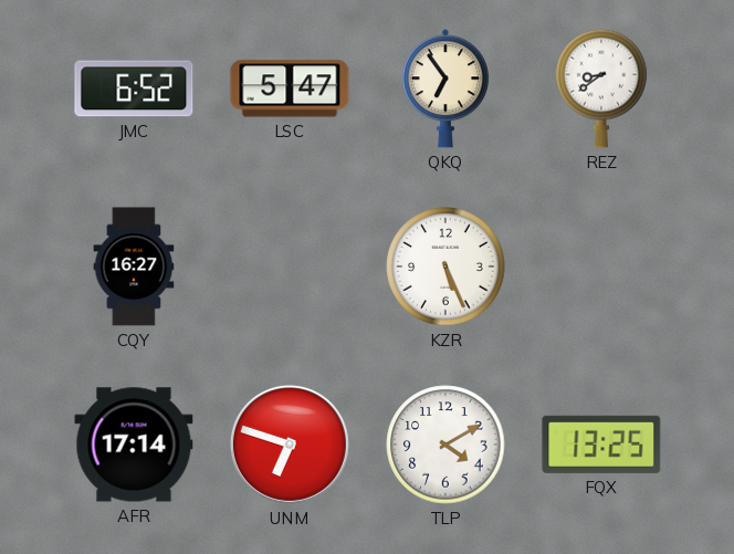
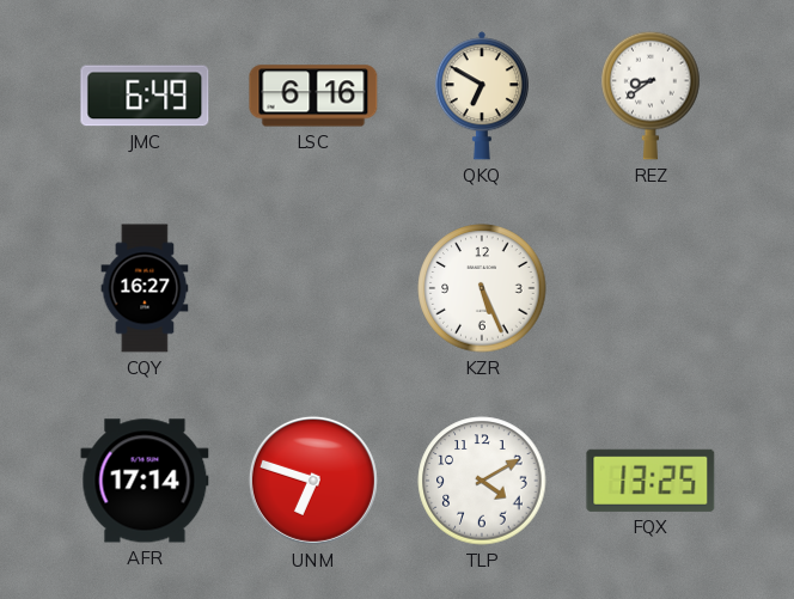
JMC: 6:52 -> 6:49 (145, 96)
LSC: 5:47 -> 6:16 (313, 96)
QKQ: 6:54 -> 6:50 (482, 96)
